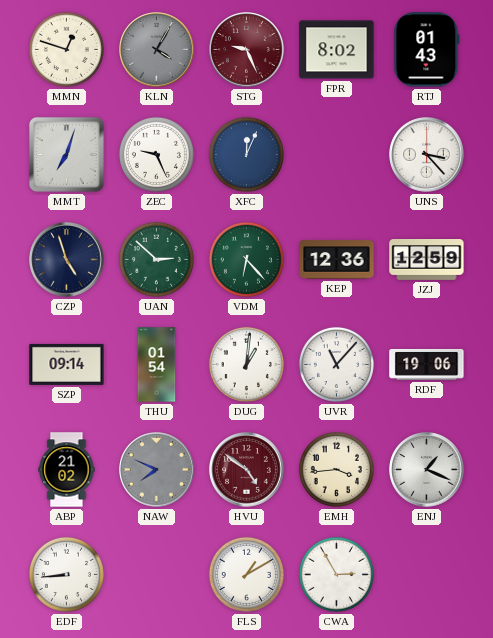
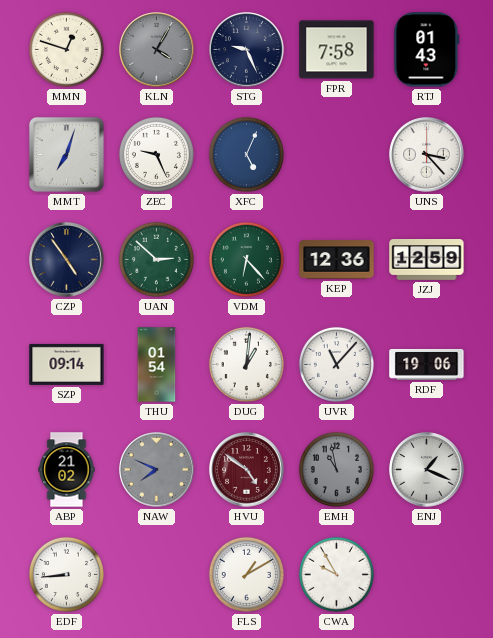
STG dial: burgundy -> navy (247, 50)
FPR: 8:02 -> 7:58 (337, 50)
XFC: 12:04 -> 5:04 (246, 154)
CZP: 4:57 -> 4:54 (67, 260)
EMH: 3:44 -> 10:58 (336, 469)
EMH dial: cream -> grey (336, 469)
CWA: 2:55 -> 9:55 (336, 574)
